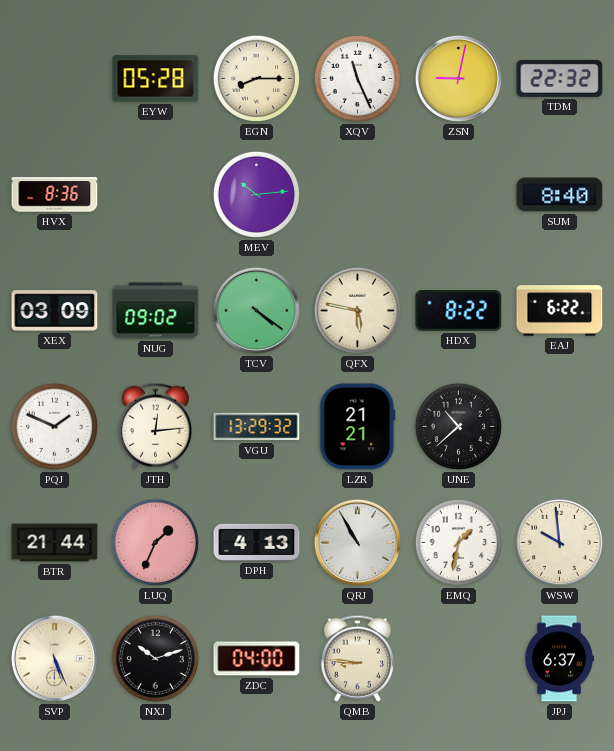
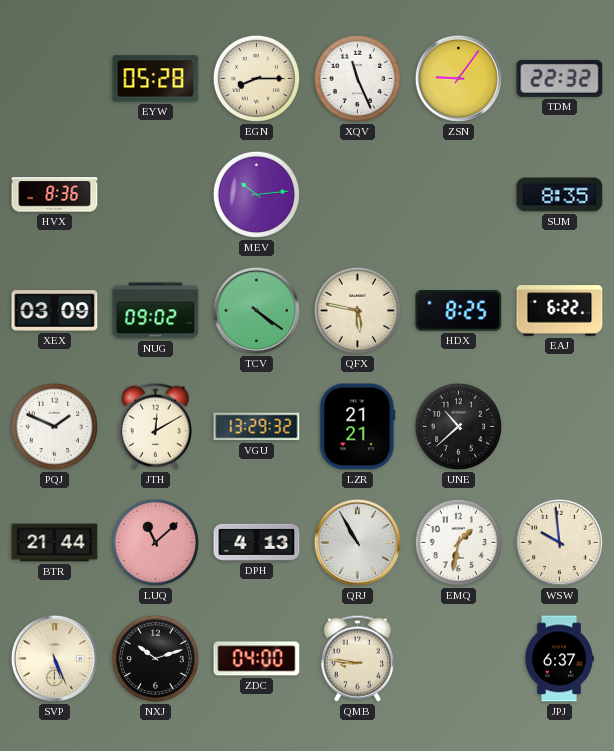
ZSN: 9:02 -> 9:06 (458, 78)
SUM: 8:40 -> 8:35 (560, 195)
HDX: 8:22 -> 8:25 (459, 311)
JTH: 12:14 -> 12:10 (155, 426)
LUQ: 1:34 -> 11:08 (155, 542)
